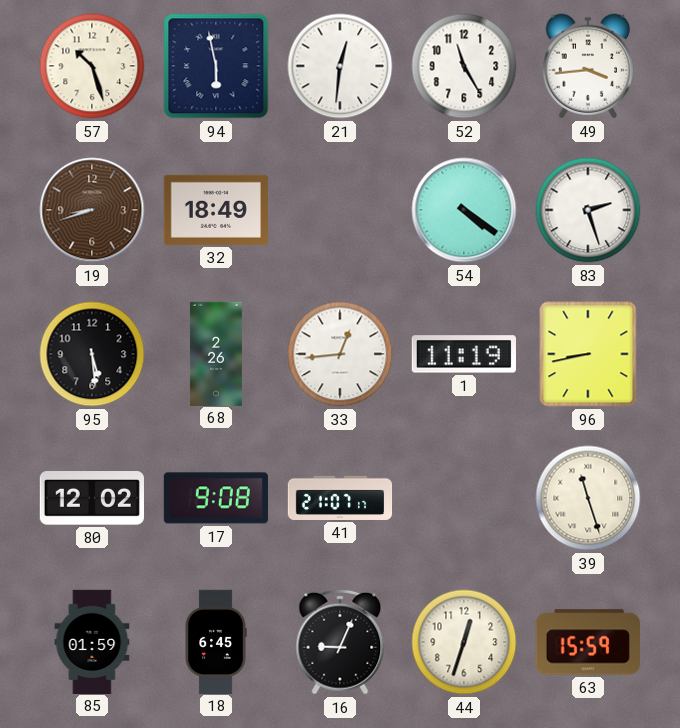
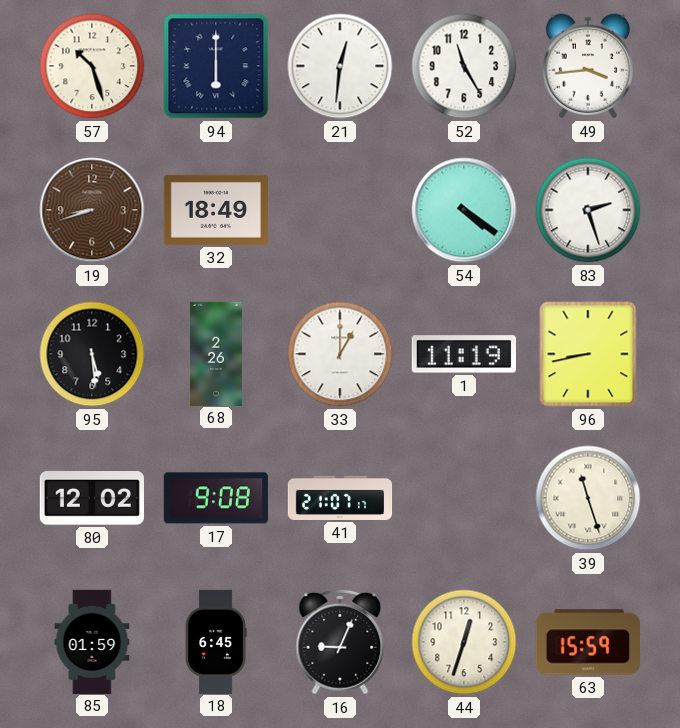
94: 5:58 -> 6:00 (216, 66)
33: 12:44 -> 1:00 (340, 354)
